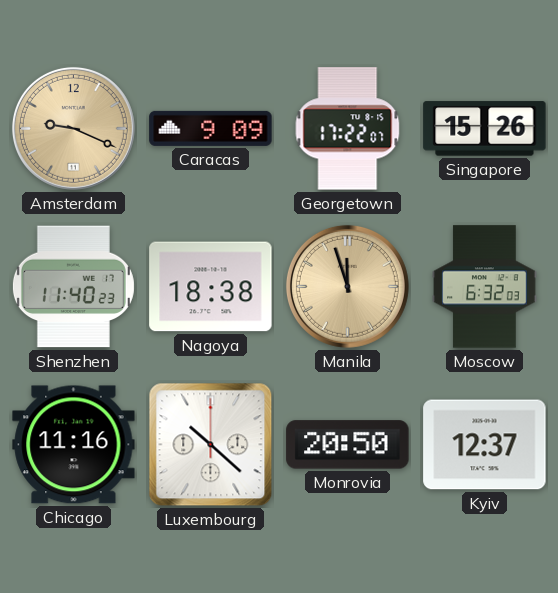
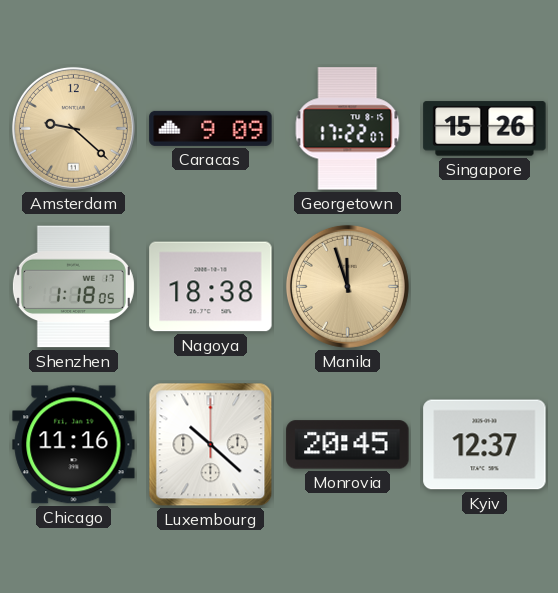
Amsterdam: 9:19 -> 9:22 (73, 128)
Shenzhen: 11:40 -> 1:18 (73, 287)
Moscow: 6:32 -> none (485, 287)
Monrovia: 20:50 -> 20:45 (348, 445)
